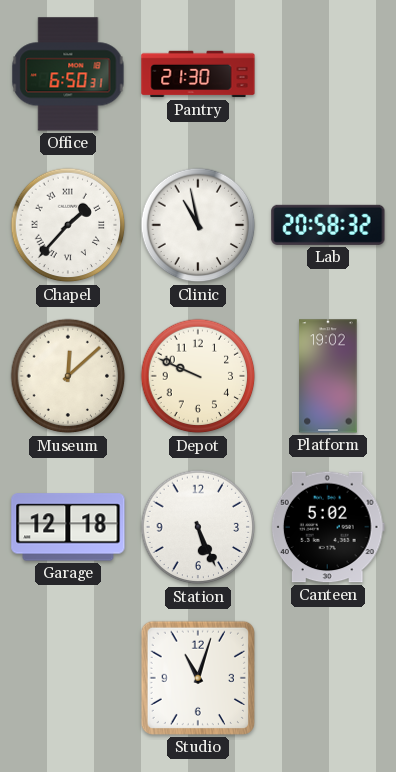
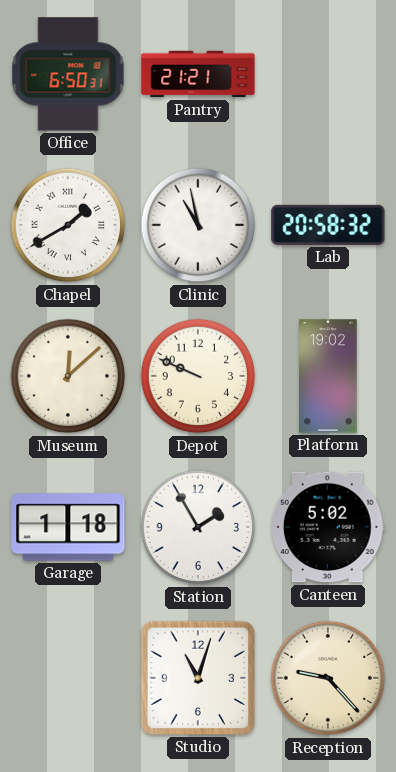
Pantry: 21:30 -> 21:21 (198, 74)
Chapel: 1:37 -> 1:40 (68, 225)
Garage: 12:18 -> 1:18 (68, 527)
Station: 5:26 -> 1:55 (198, 527)
Reception: none -> 9:23 (328, 678)
